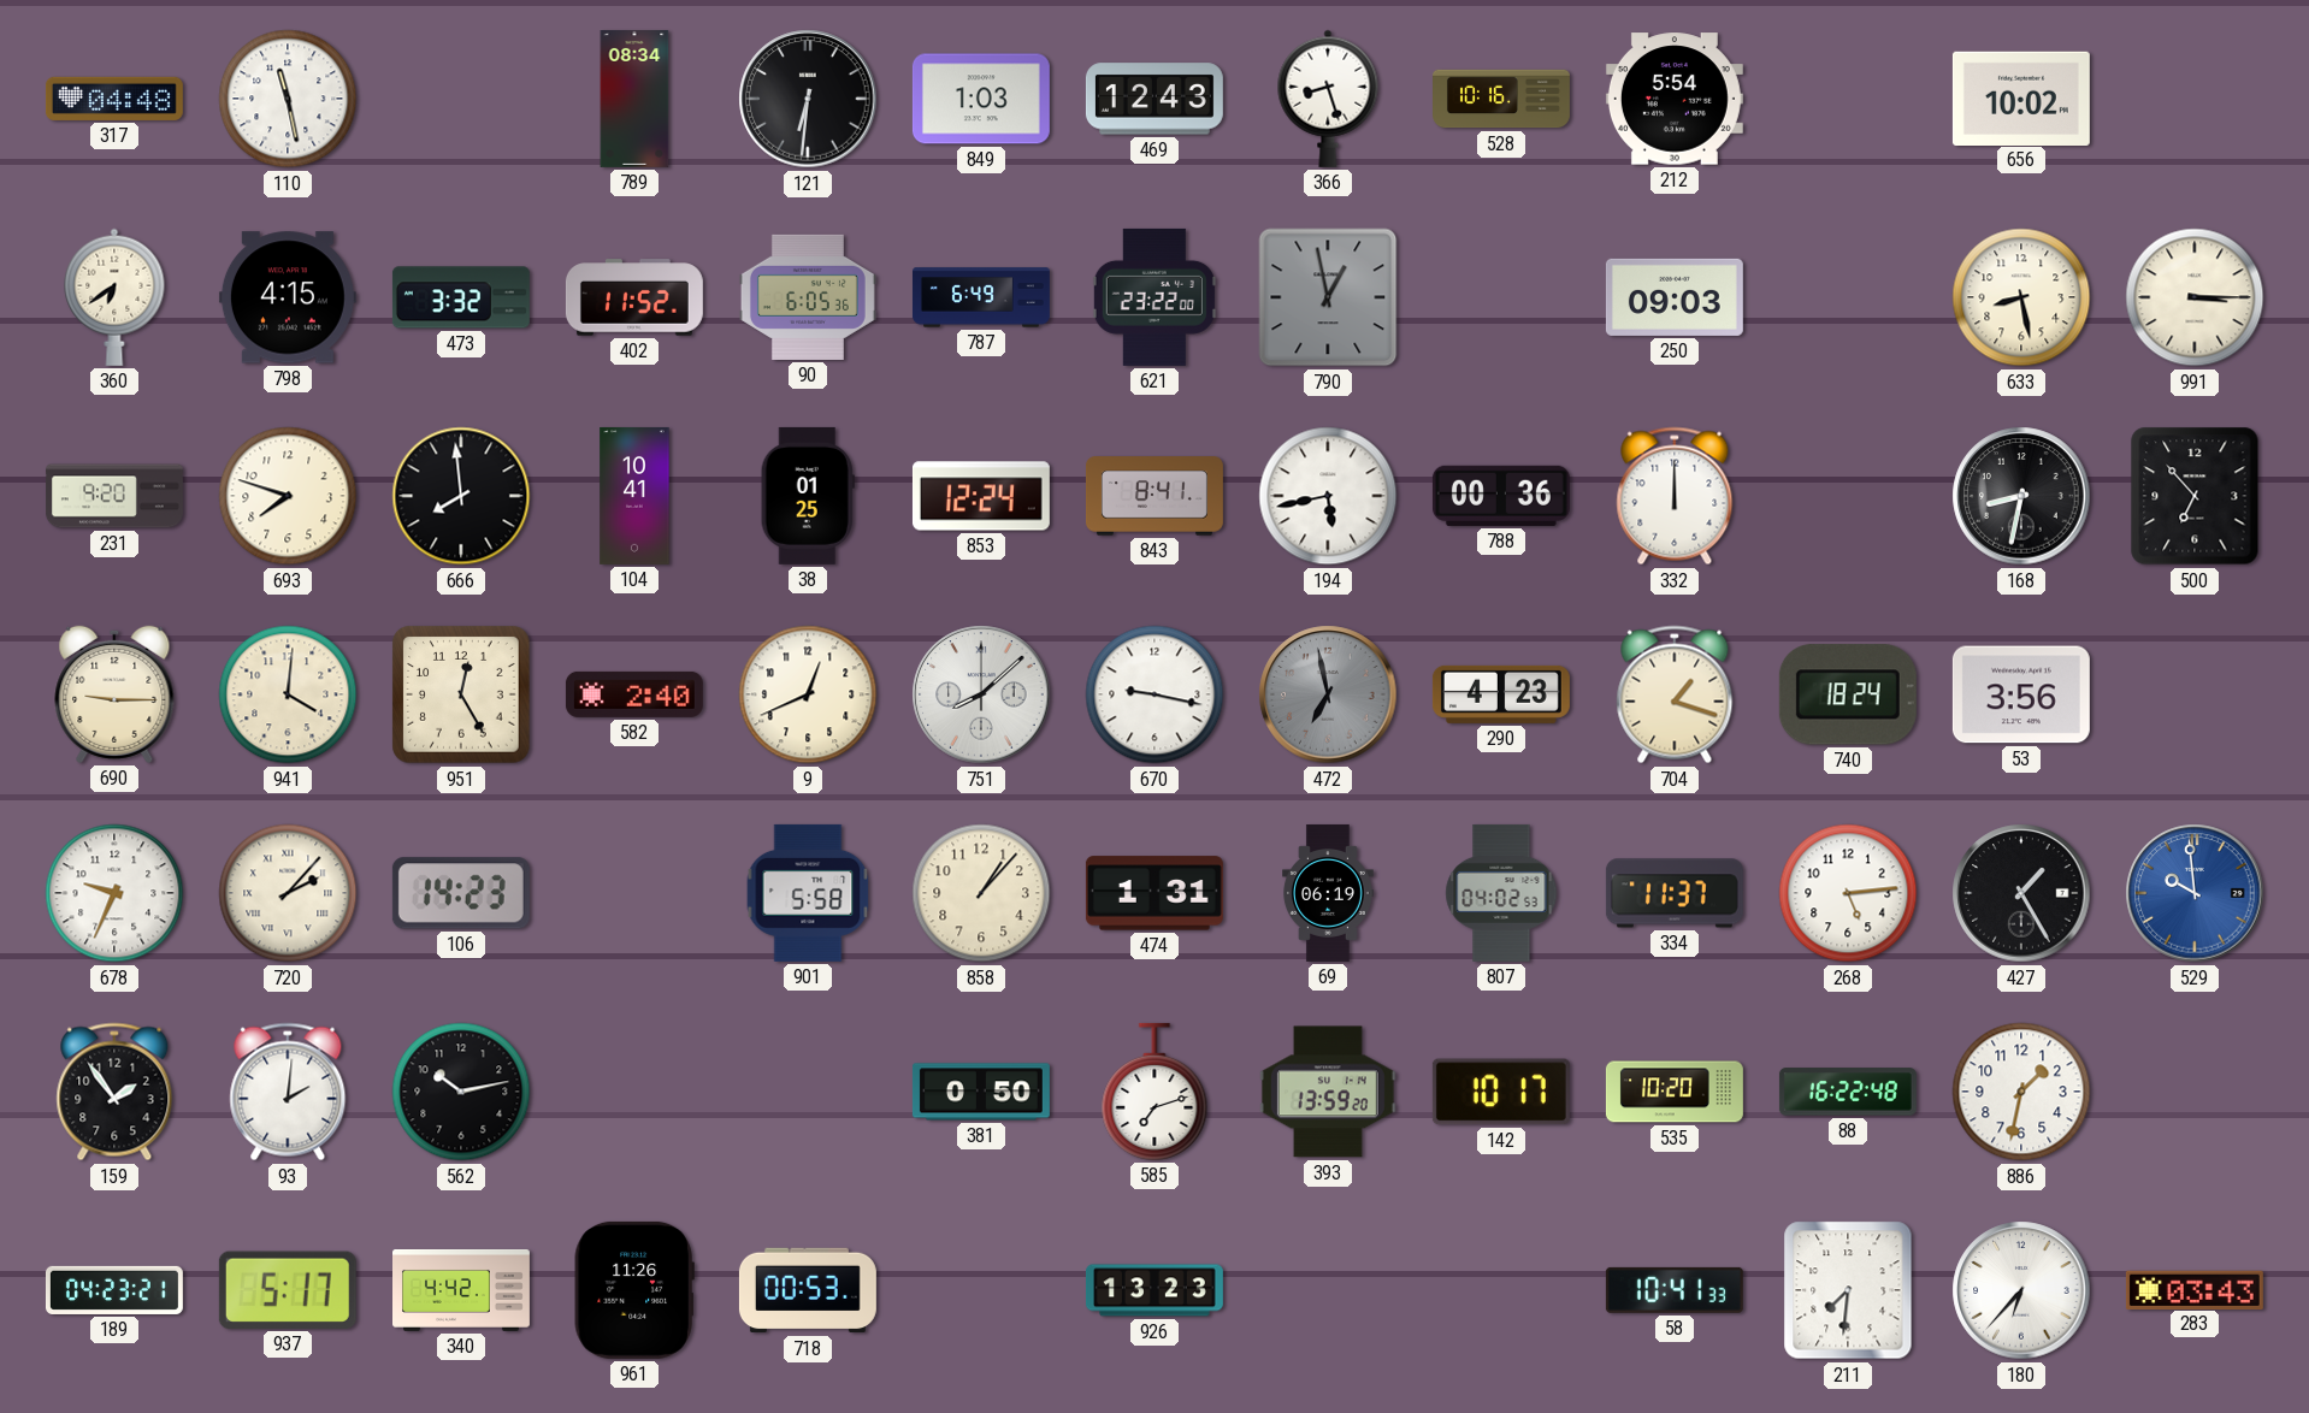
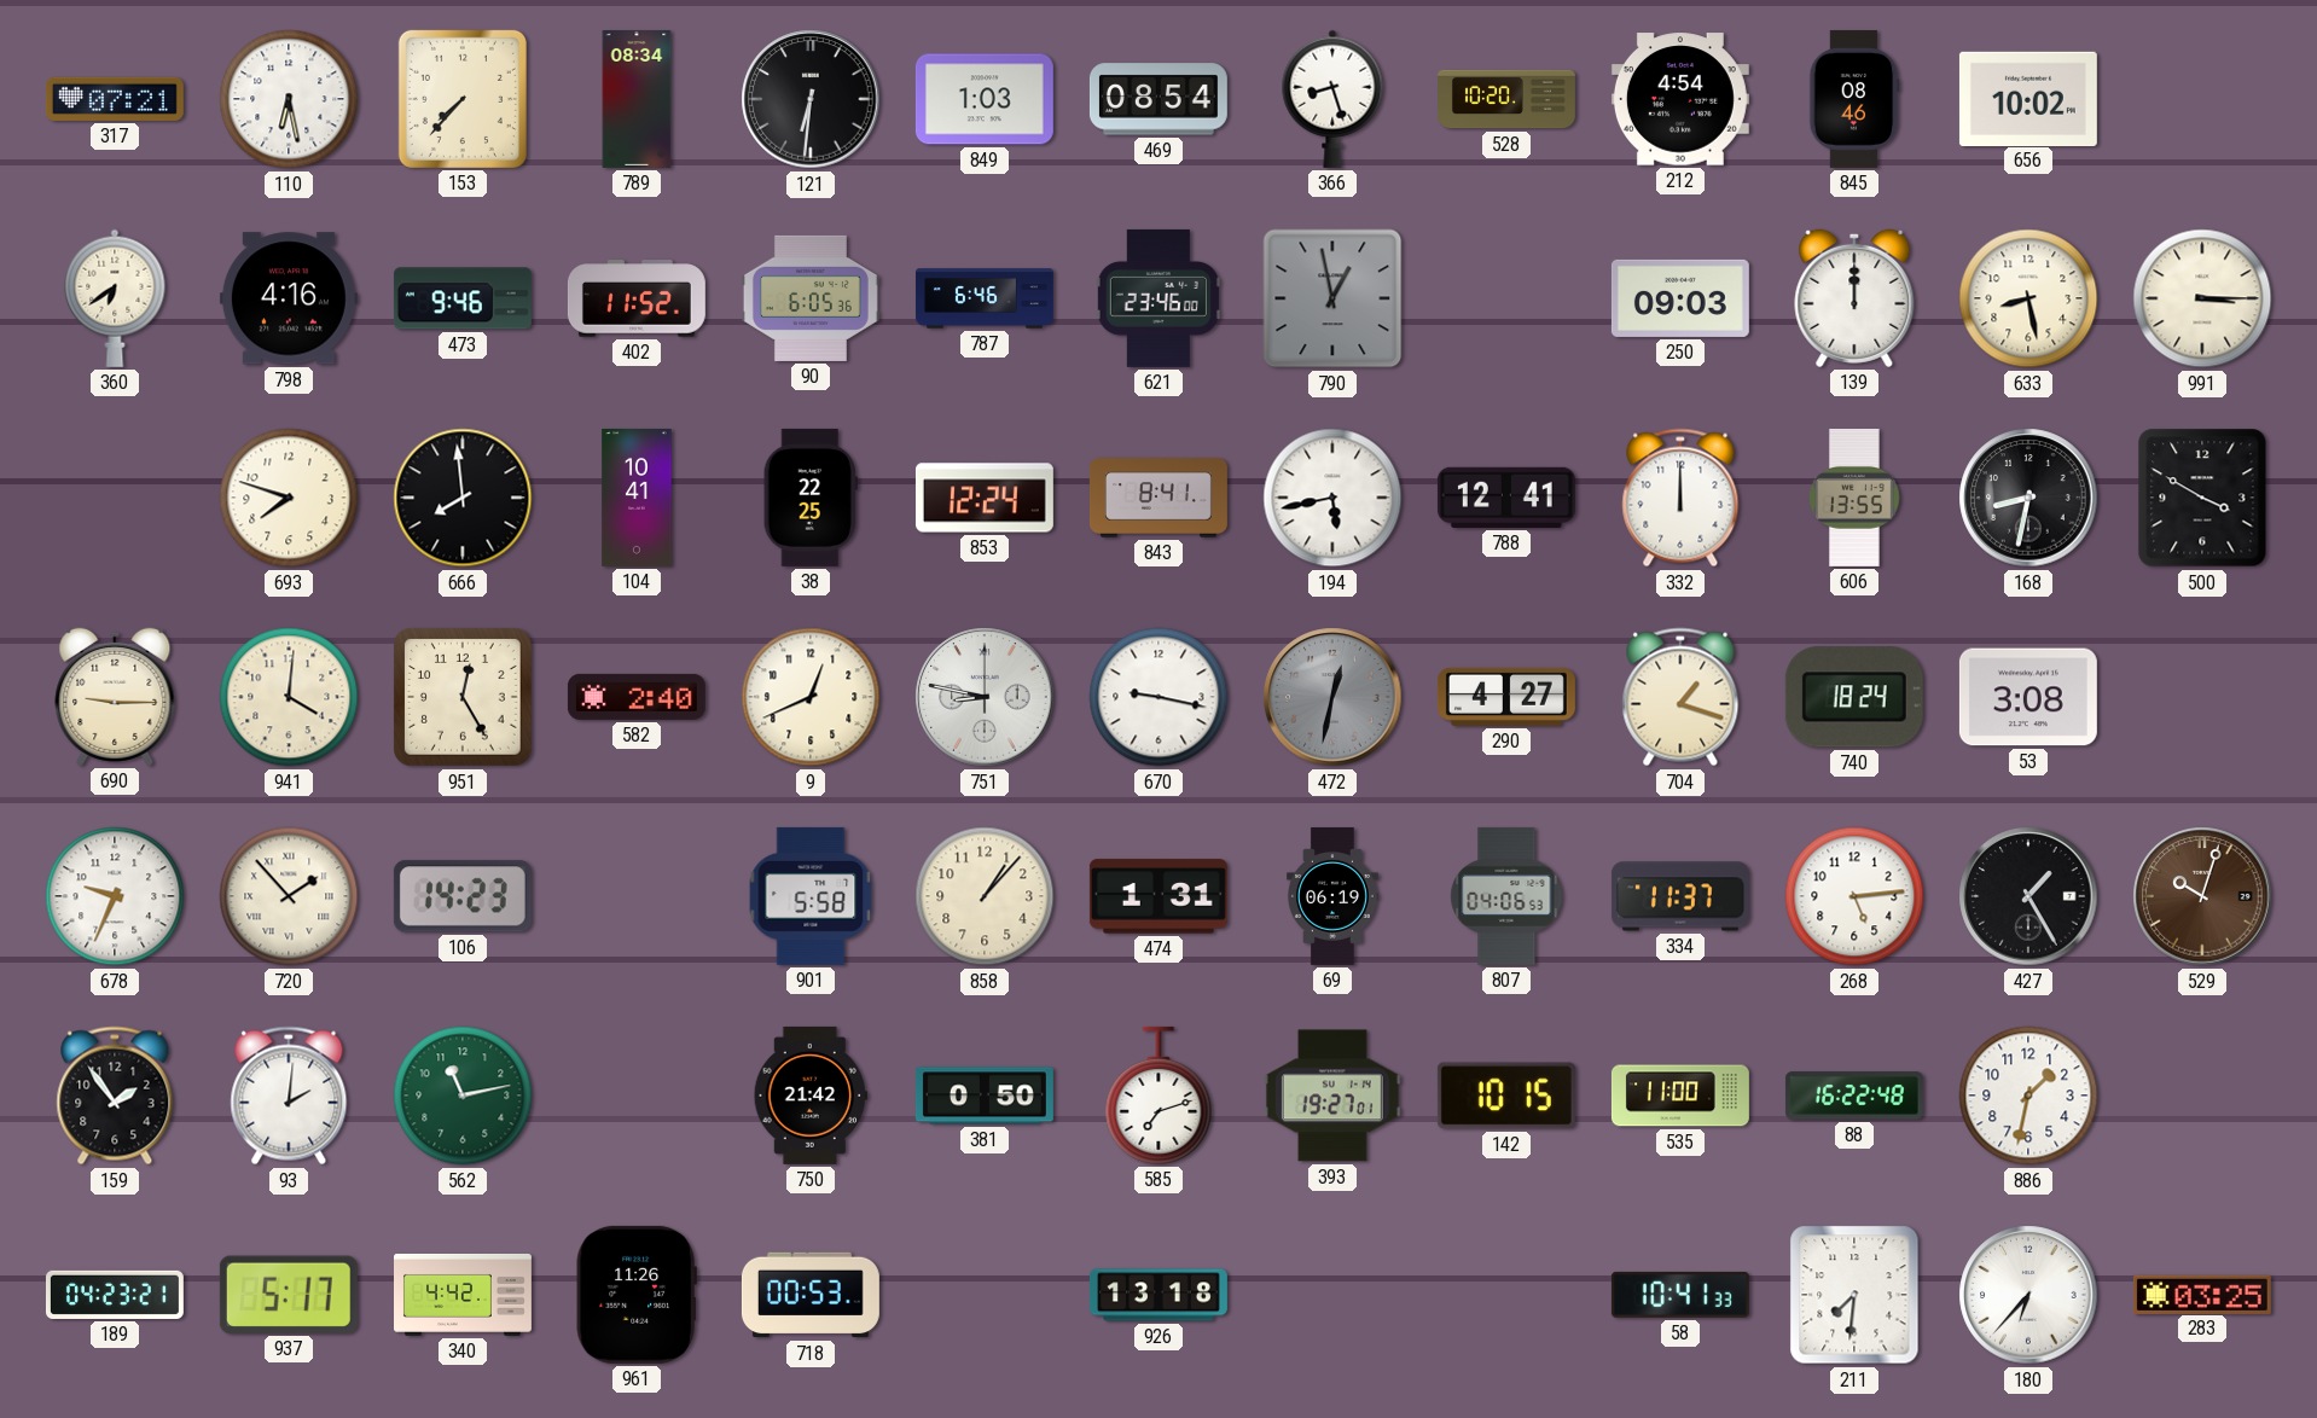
317: 04:48 -> 07:21 (115, 99)
110: 11:28 -> 6:28 (289, 99)
153: none -> 7:37 (463, 99)
469: 12:43 -> 08:54 (1158, 99)
528: 10:16 -> 10:20 (1508, 99)
212: 5:54 -> 4:54 (1680, 99)
845: none -> 08:46 (1854, 99)
798: 4:15 -> 4:16 (289, 298)
473: 3:32 -> 9:46 (463, 298)
787: 6:49 -> 6:46 (985, 298)
621: 23:22 -> 23:46 (1158, 298)
139: none -> 12:00 (1854, 298)
231: 9:20 -> none (114, 496)
38: 01:25 -> 22:25 (811, 498)
788: 00:36 -> 12:41 (1506, 498)
606: none -> 13:55 (1856, 498)
500: 6:53 -> 3:50 (2202, 498)
751: 8:08 -> 8:47 (985, 697)
472: 6:58 -> 12:32 (1332, 697)
290: 4:23 -> 4:27 (1506, 697)
53: 3:56 -> 3:08 (2028, 697)
720: 2:07 -> 1:53 (289, 896)
807: 04:02 -> 04:06 (1506, 896)
529: 9:59 -> 10:03 (2202, 896)
529 dial: blue -> brown (2202, 896)
562: 10:13 -> 11:13 (463, 1096)
562 dial: black -> green (463, 1096)
750: none -> 21:42 (811, 1096)
393: 13:59 -> 19:27 (1332, 1096)
142: 10:17 -> 10:15 (1506, 1096)
535: 10:20 -> 11:00 (1680, 1096)
926: 13:23 -> 13:18 (1158, 1295)
283: 03:43 -> 03:25 (2202, 1294)
